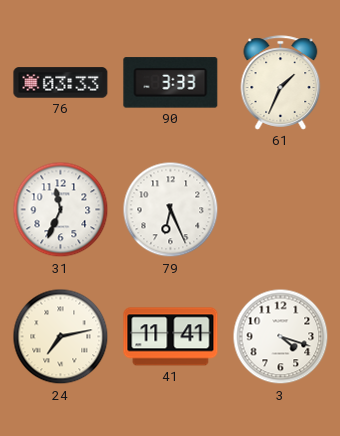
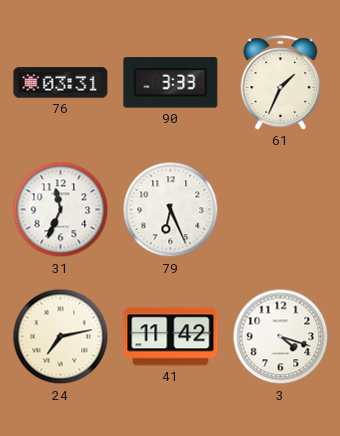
76: 03:33 -> 03:31 (61, 83)
41: 11:41 -> 11:42 (171, 337)
